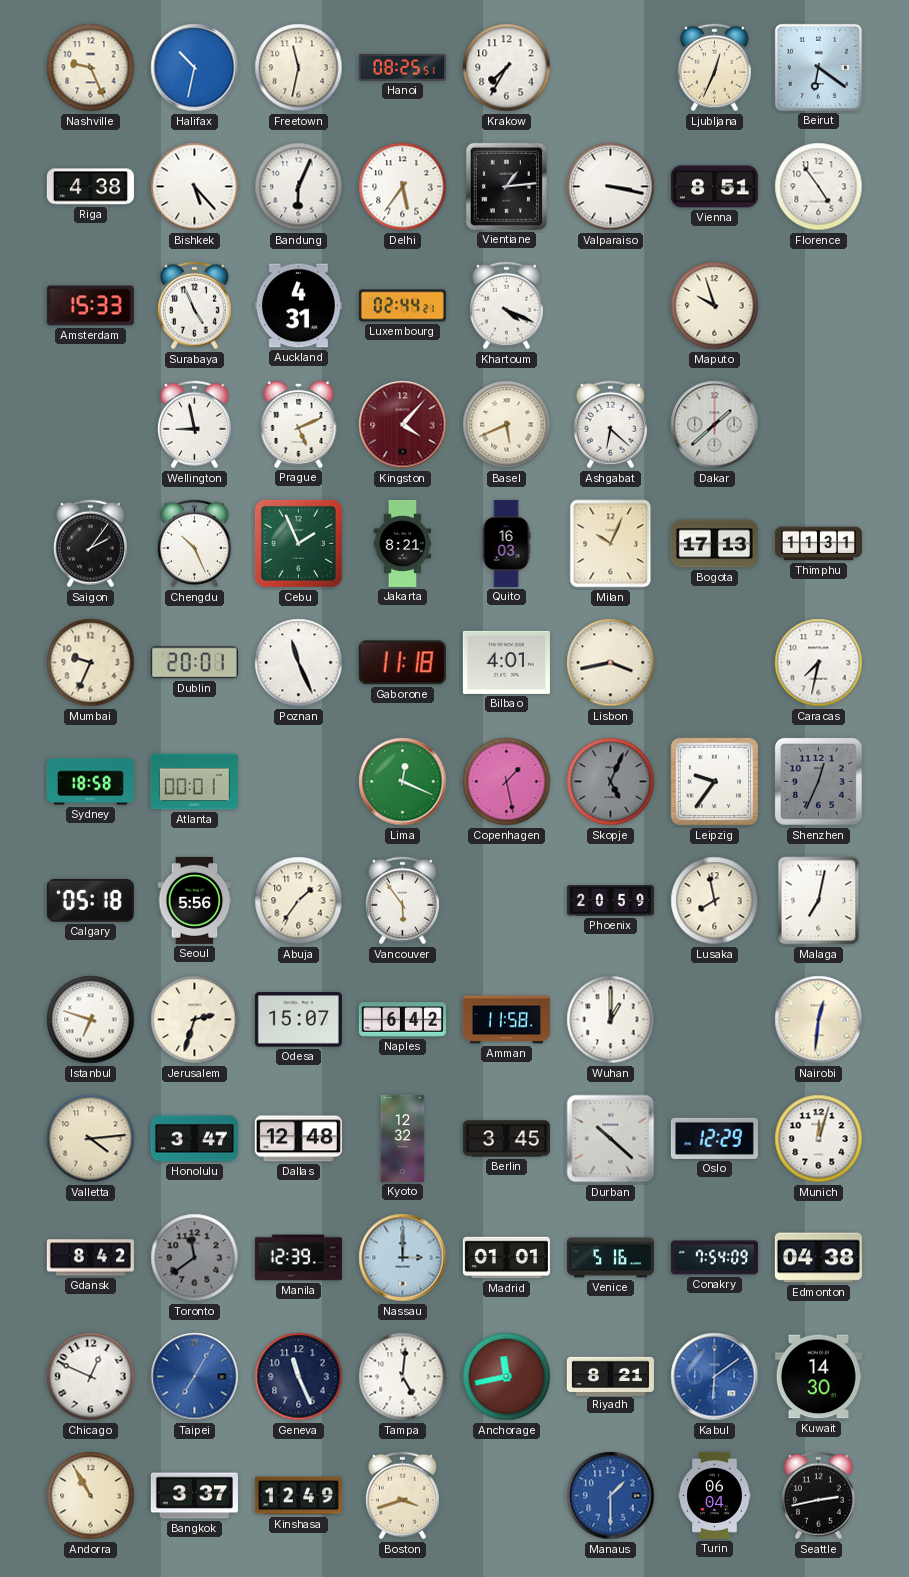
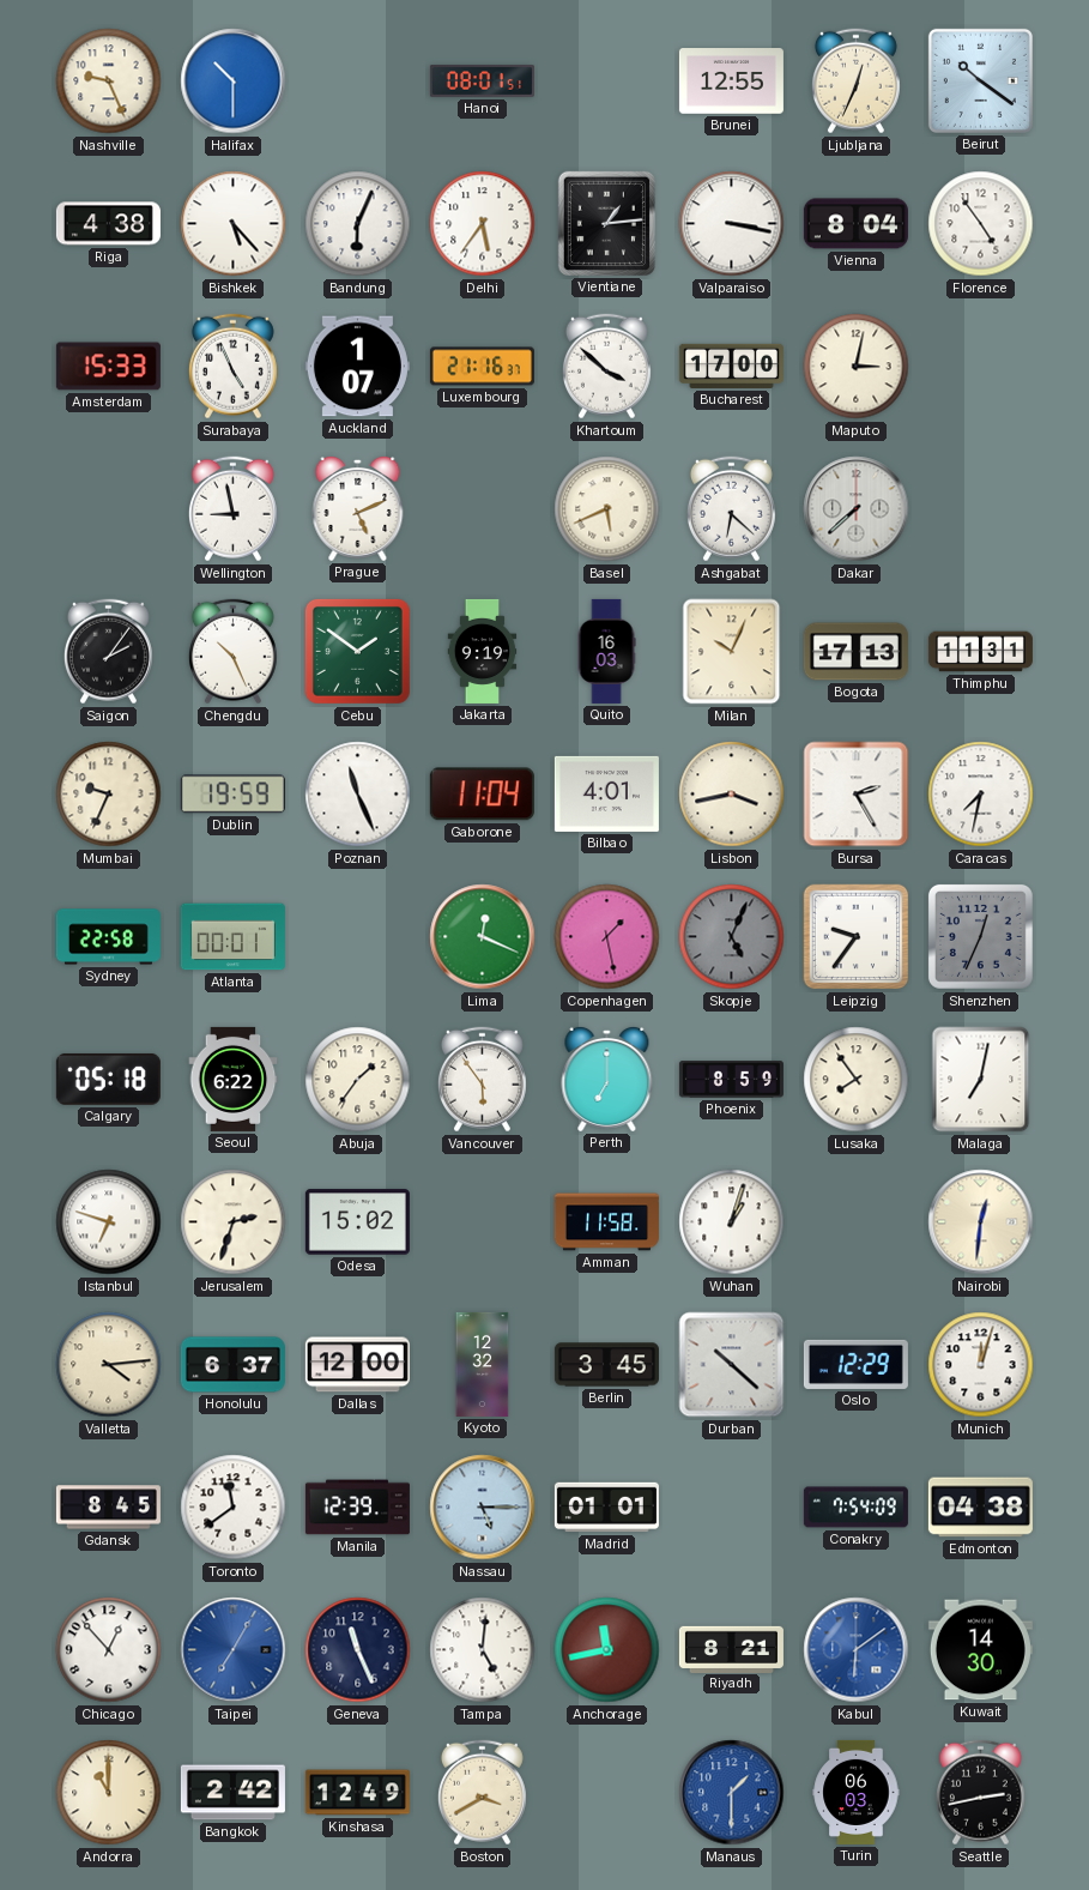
Halifax: 10:32 -> 10:30 (234, 81)
Freetown: 11:32 -> none (299, 68)
Hanoi: 08:25 -> 08:01 (482, 81)
Krakow: 7:35 -> none (507, 68)
Brunei: none -> 12:55 (731, 81)
Beirut: 6:21 -> 10:21 (980, 80)
Vienna: 8:51 -> 8:04 (855, 224)
Auckland: 4:31 -> 1:07 (357, 367)
Luxembourg: 02:44 -> 21:16 (482, 367)
Khartoum: 4:19 -> 3:52 (606, 367)
Bucharest: none -> 17:00 (731, 366)
Maputo: 9:57 -> 3:02 (857, 367)
Kingston: 4:07 -> none (403, 425)
Dakar: 1:38 -> 7:38 (857, 509)
Cebu: 1:56 -> 1:51 (357, 651)
Jakarta: 8:21 -> 9:19 (483, 651)
Dublin: 20:01 -> 19:59 (232, 795)
Gaborone: 11:18 -> 11:04 (482, 795)
Bursa: none -> 2:25 (857, 795)
Sydney: 18:58 -> 22:58 (108, 937)
Seoul: 5:56 -> 6:22 (234, 1079)
Perth: none -> 7:00 (607, 1079)
Phoenix: 20:59 -> 8:59 (731, 1080)
Lusaka: 7:58 -> 7:54 (857, 1080)
Odesa: 15:07 -> 15:02 (357, 1222)
Naples: 6:42 -> none (402, 1020)
Wuhan: 1:00 -> 1:03 (732, 1222)
Honolulu: 3:47 -> 6:37 (232, 1365)
Dallas: 12:48 -> 12:00 (357, 1365)
Gdansk: 8:42 -> 8:45 (108, 1508)
Toronto dial: grey -> white (234, 1508)
Nassau: 3:00 -> 5:15 (483, 1508)
Venice: 5:16 -> none (610, 1258)
Chicago: 12:49 -> 12:53 (109, 1650)
Andorra: 10:55 -> 11:00 (109, 1793)
Bangkok: 3:37 -> 2:42 (232, 1793)
Boston: 3:42 -> 3:40 (482, 1793)
Turin: 06:04 -> 06:03 (857, 1792)
